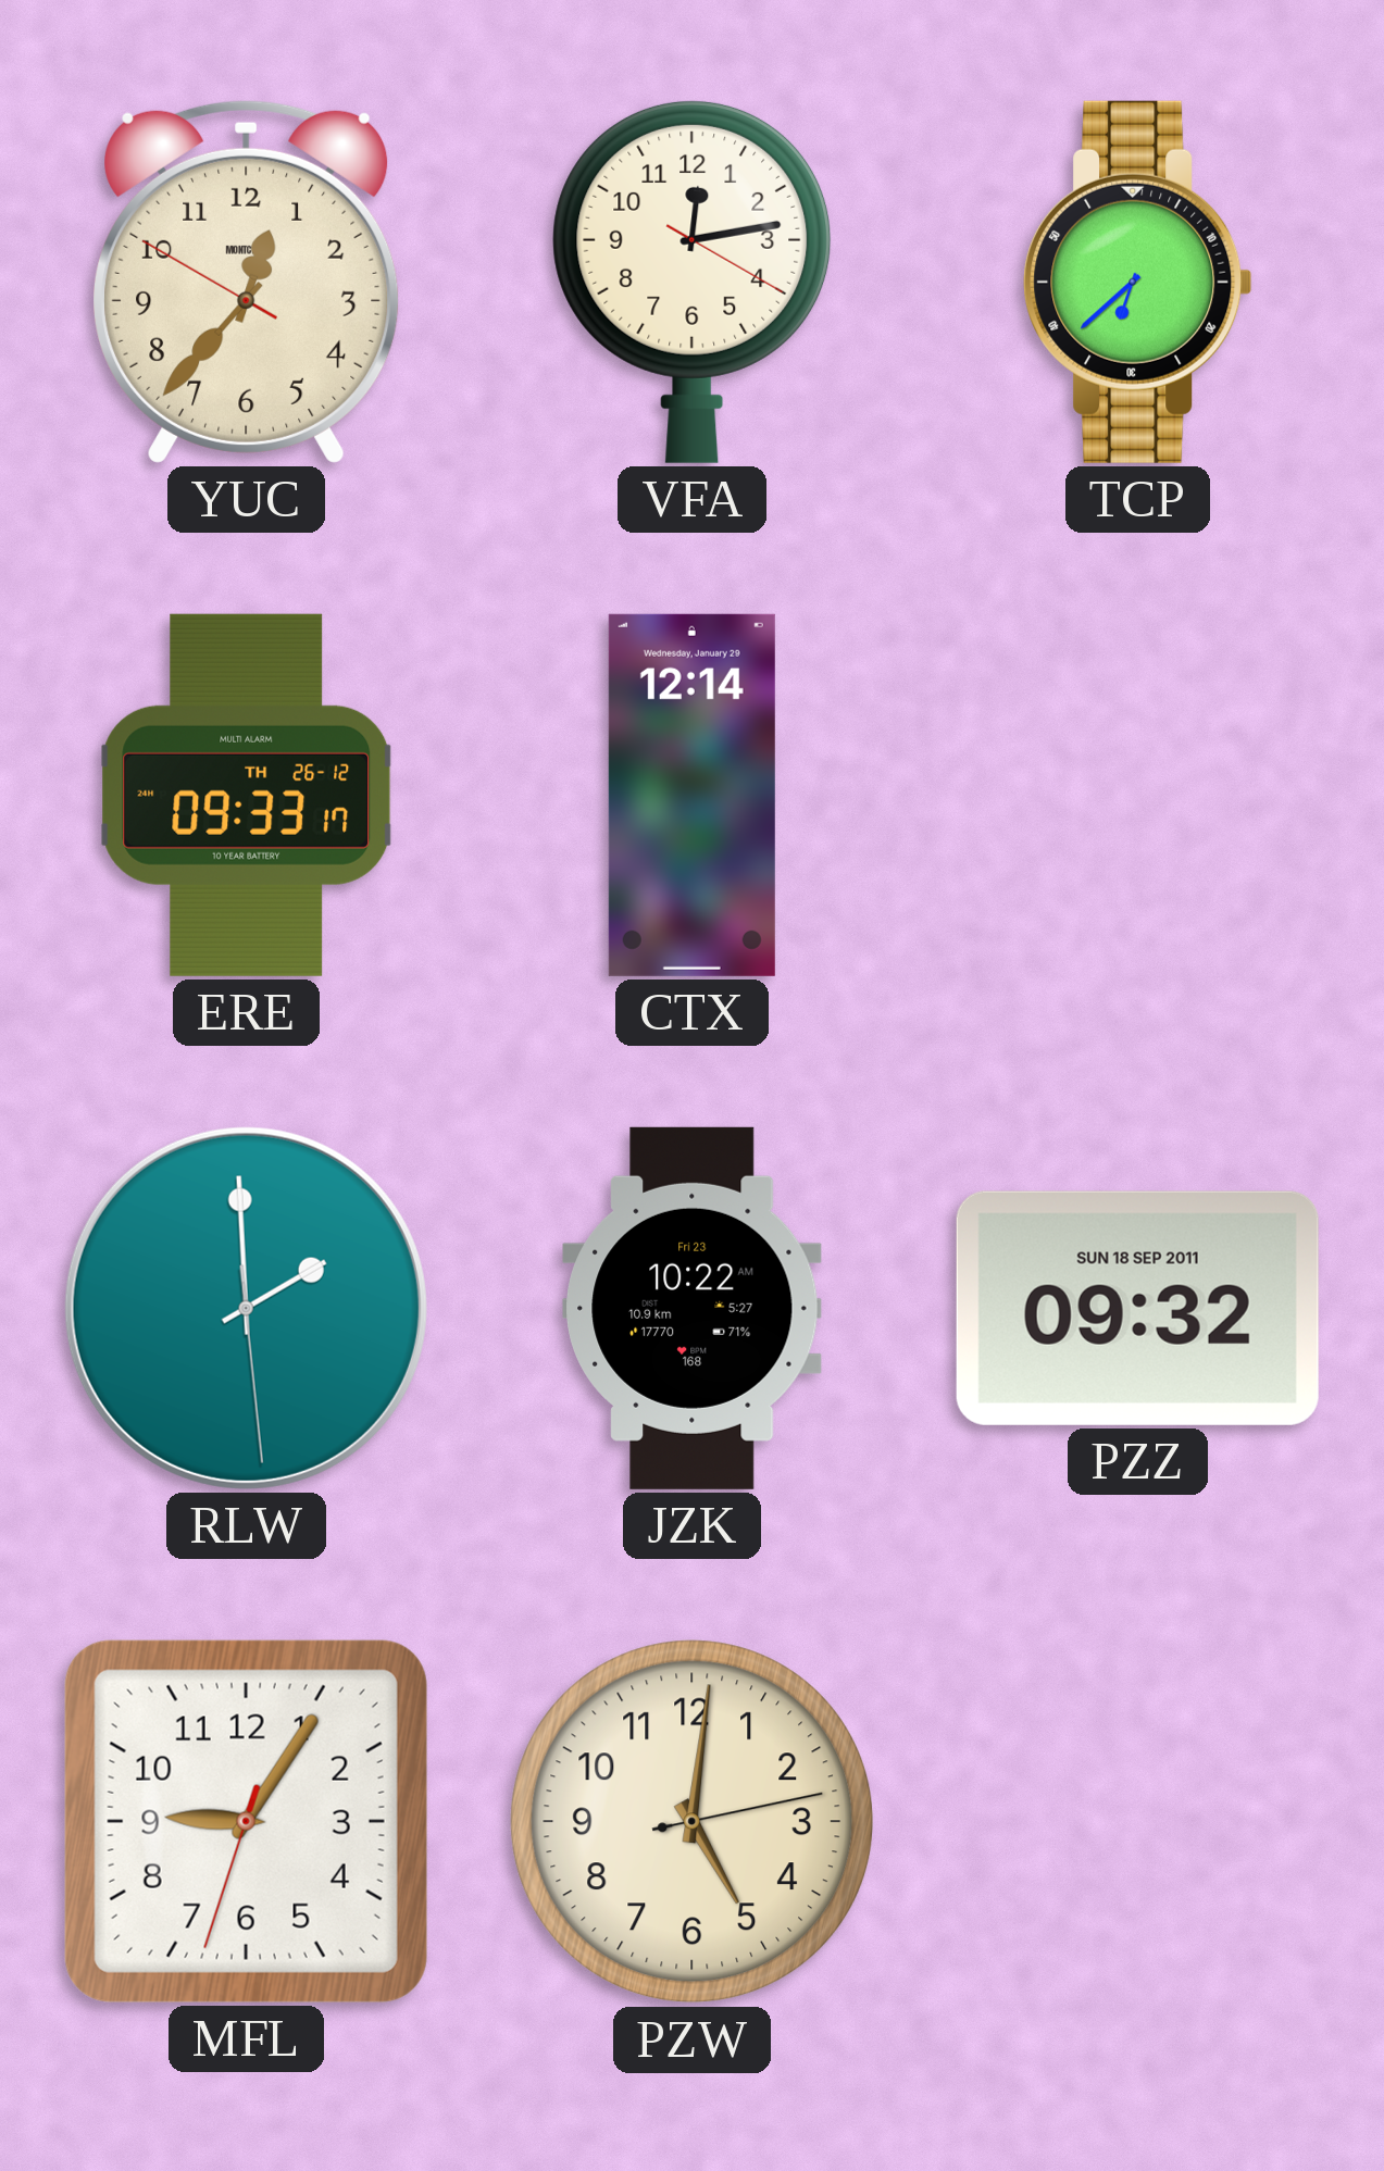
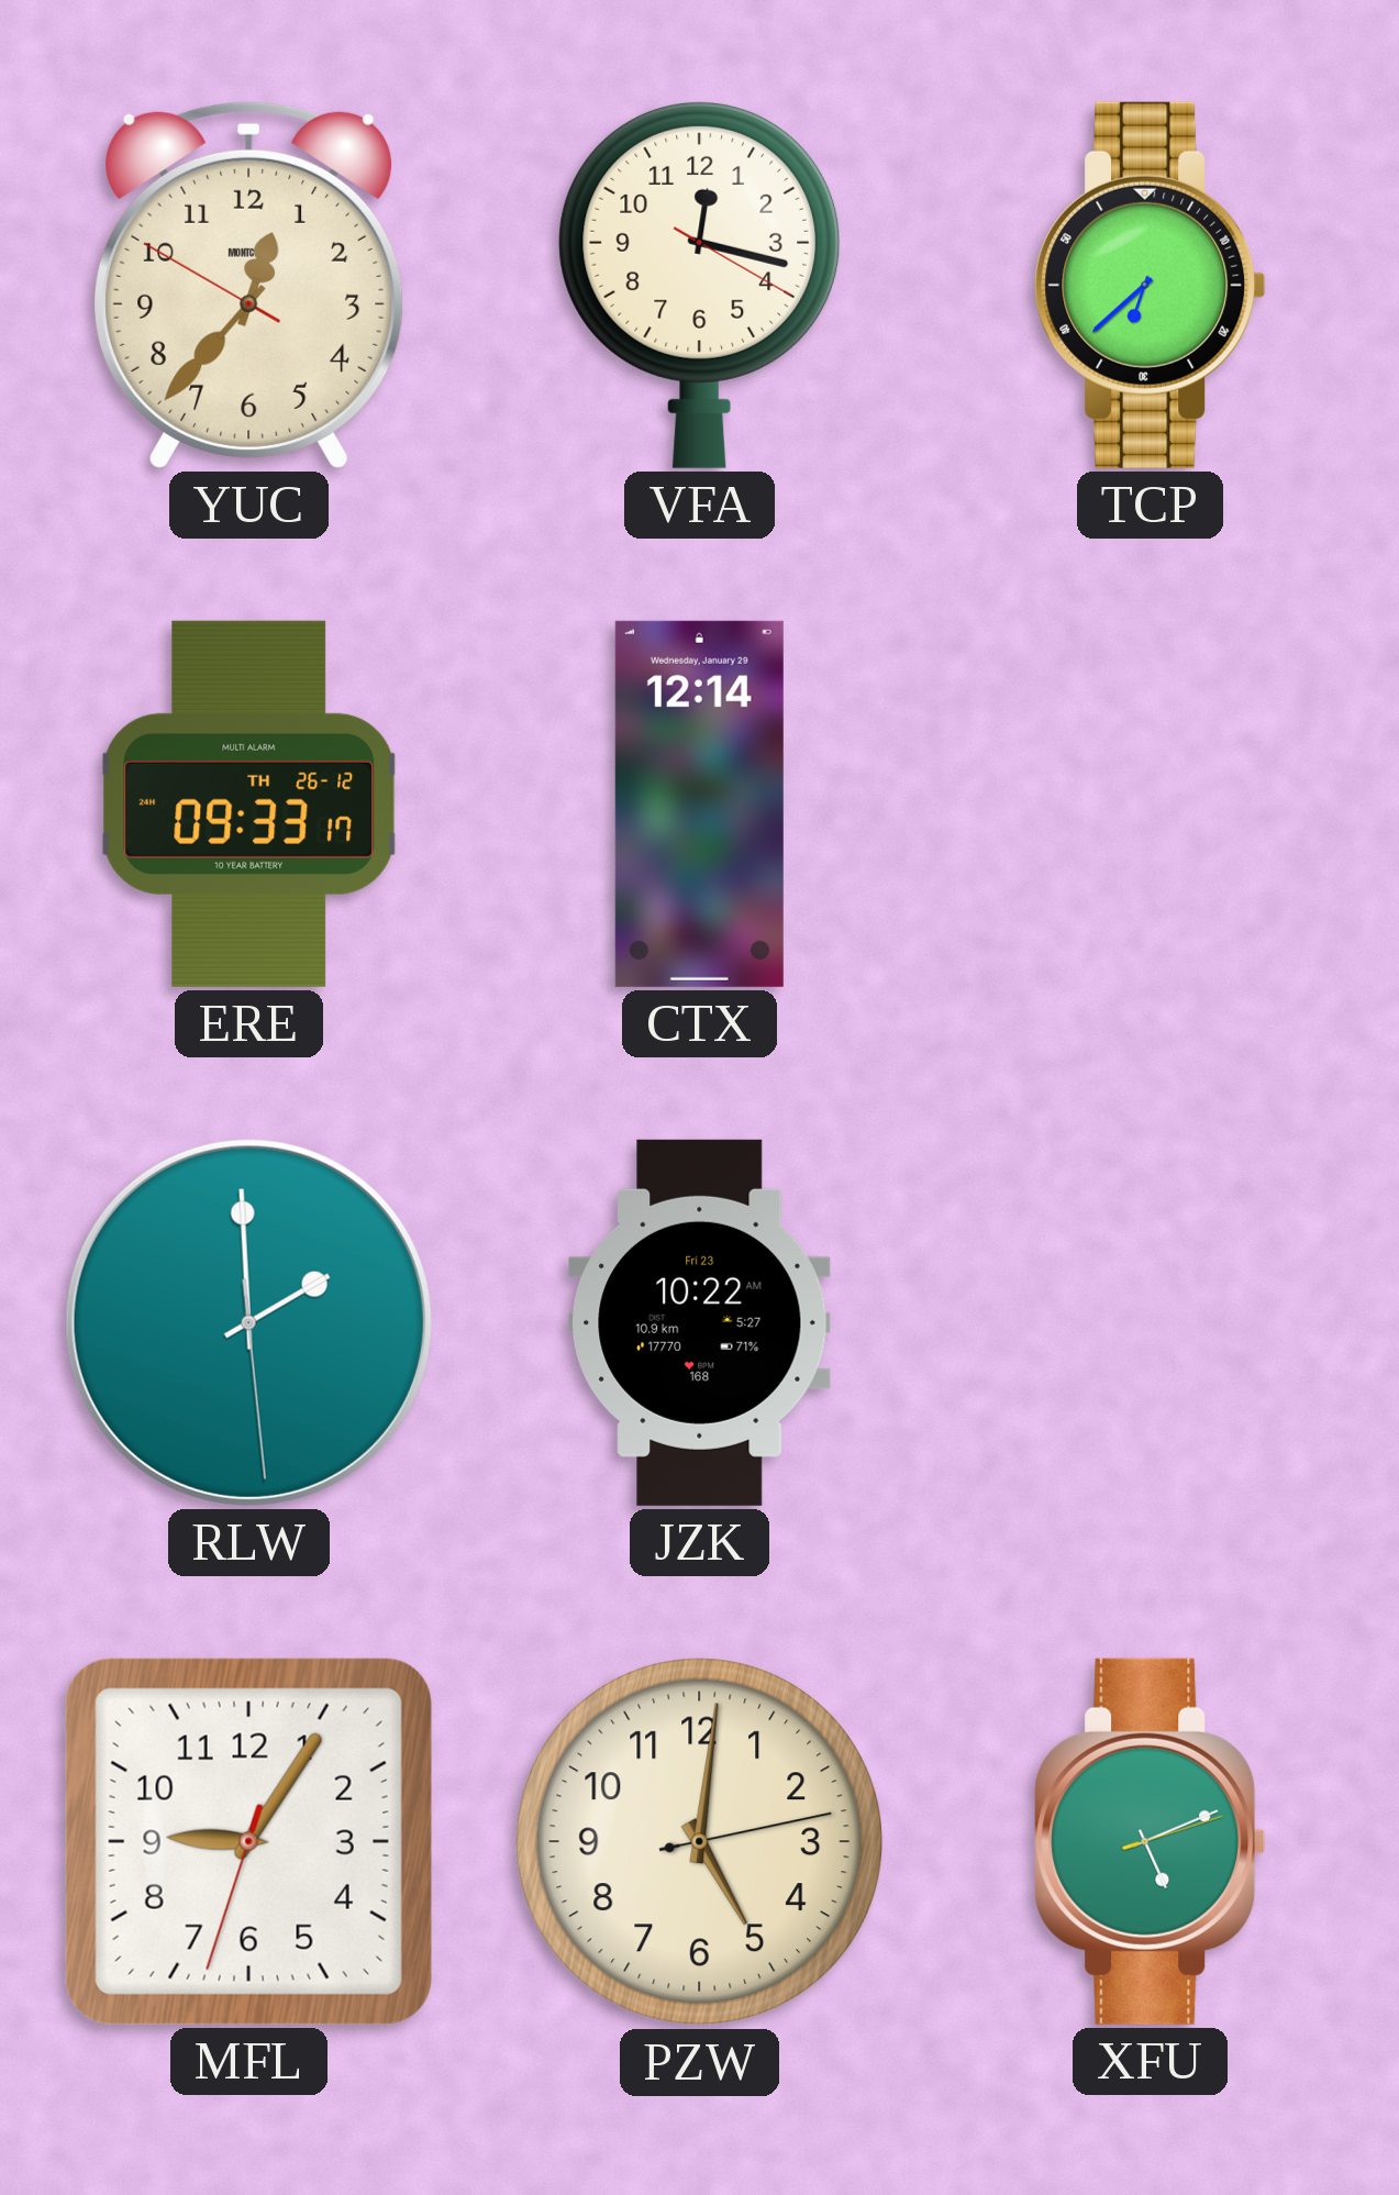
VFA: 12:13 -> 12:17 (700, 285)
PZZ: 09:32 -> none (1137, 1308)
XFU: none -> 5:11 (1151, 1841)
